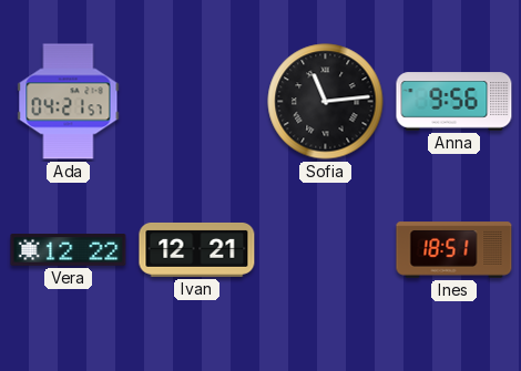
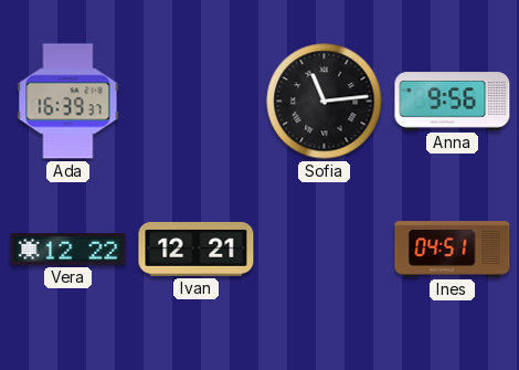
Ada: 04:21 -> 16:39 (68, 102)
Ines: 18:51 -> 04:51 (453, 250)
